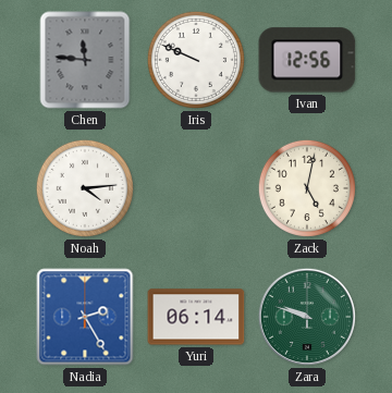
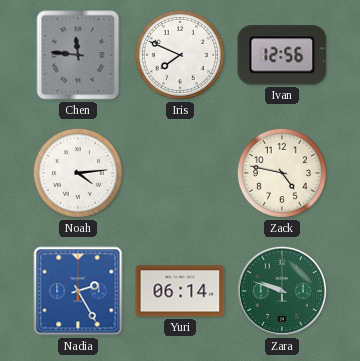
Iris: 9:49 -> 7:49 (180, 55)
Zack: 5:02 -> 4:47 (282, 173)
